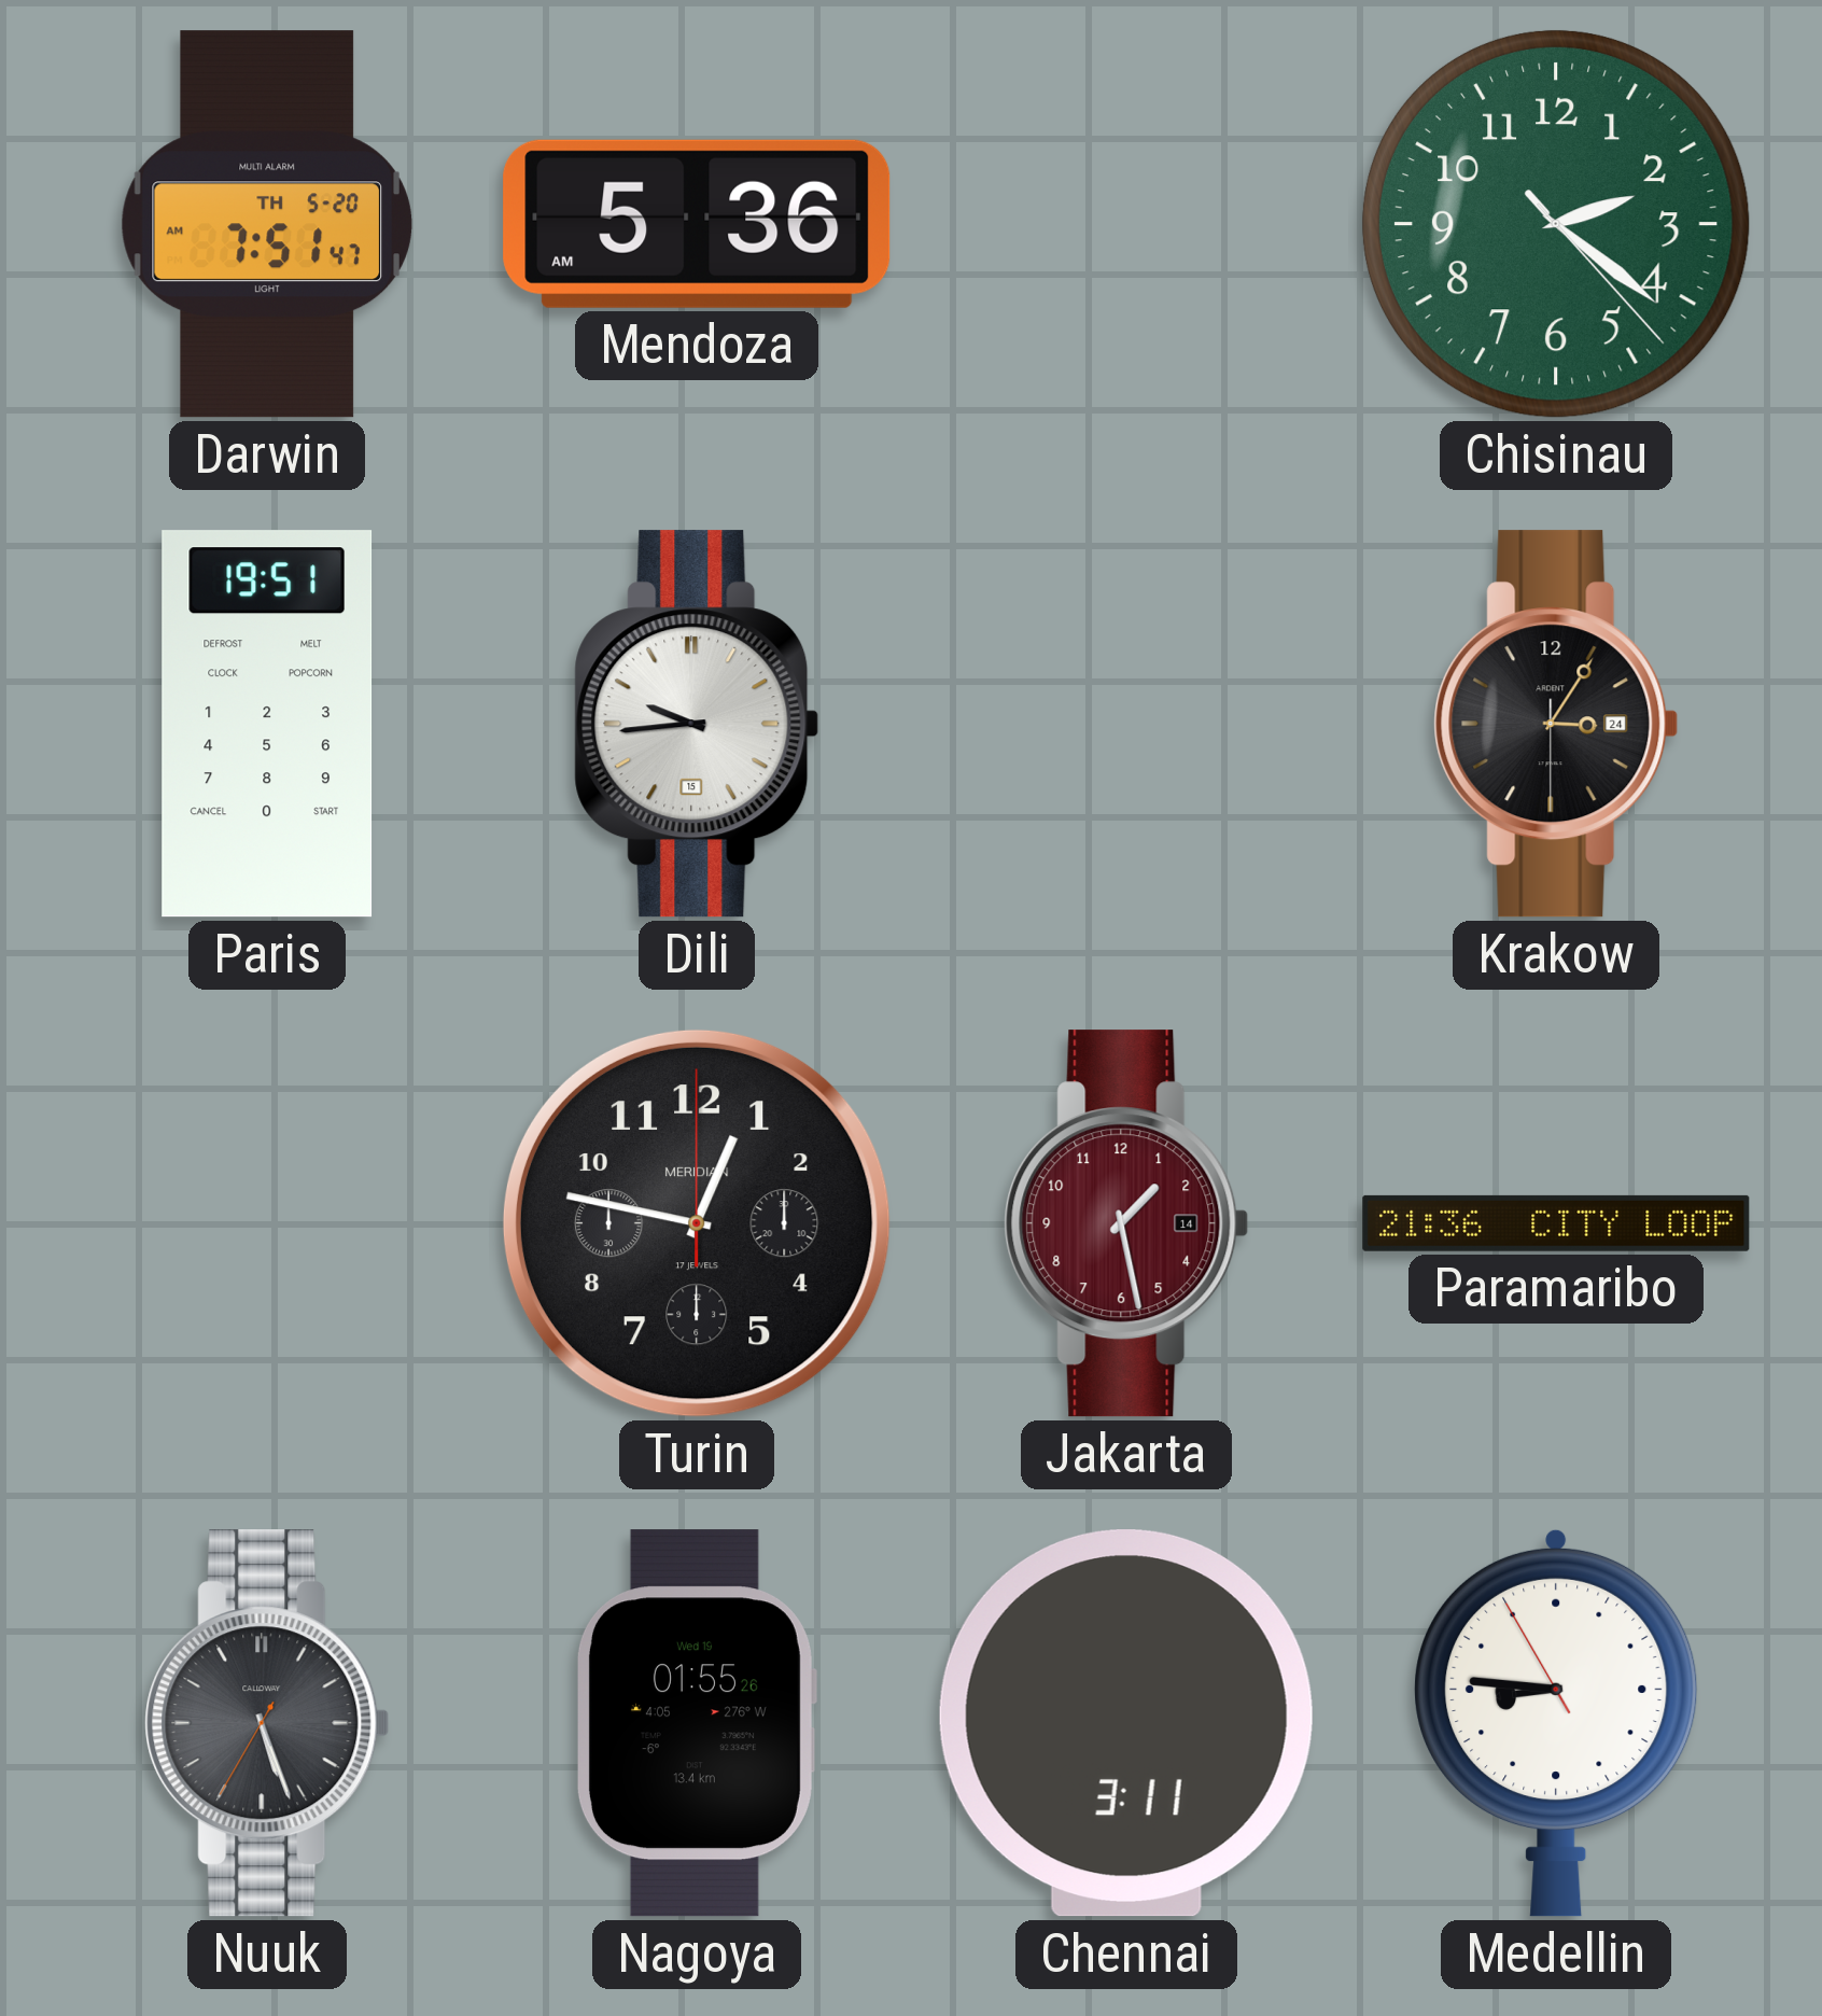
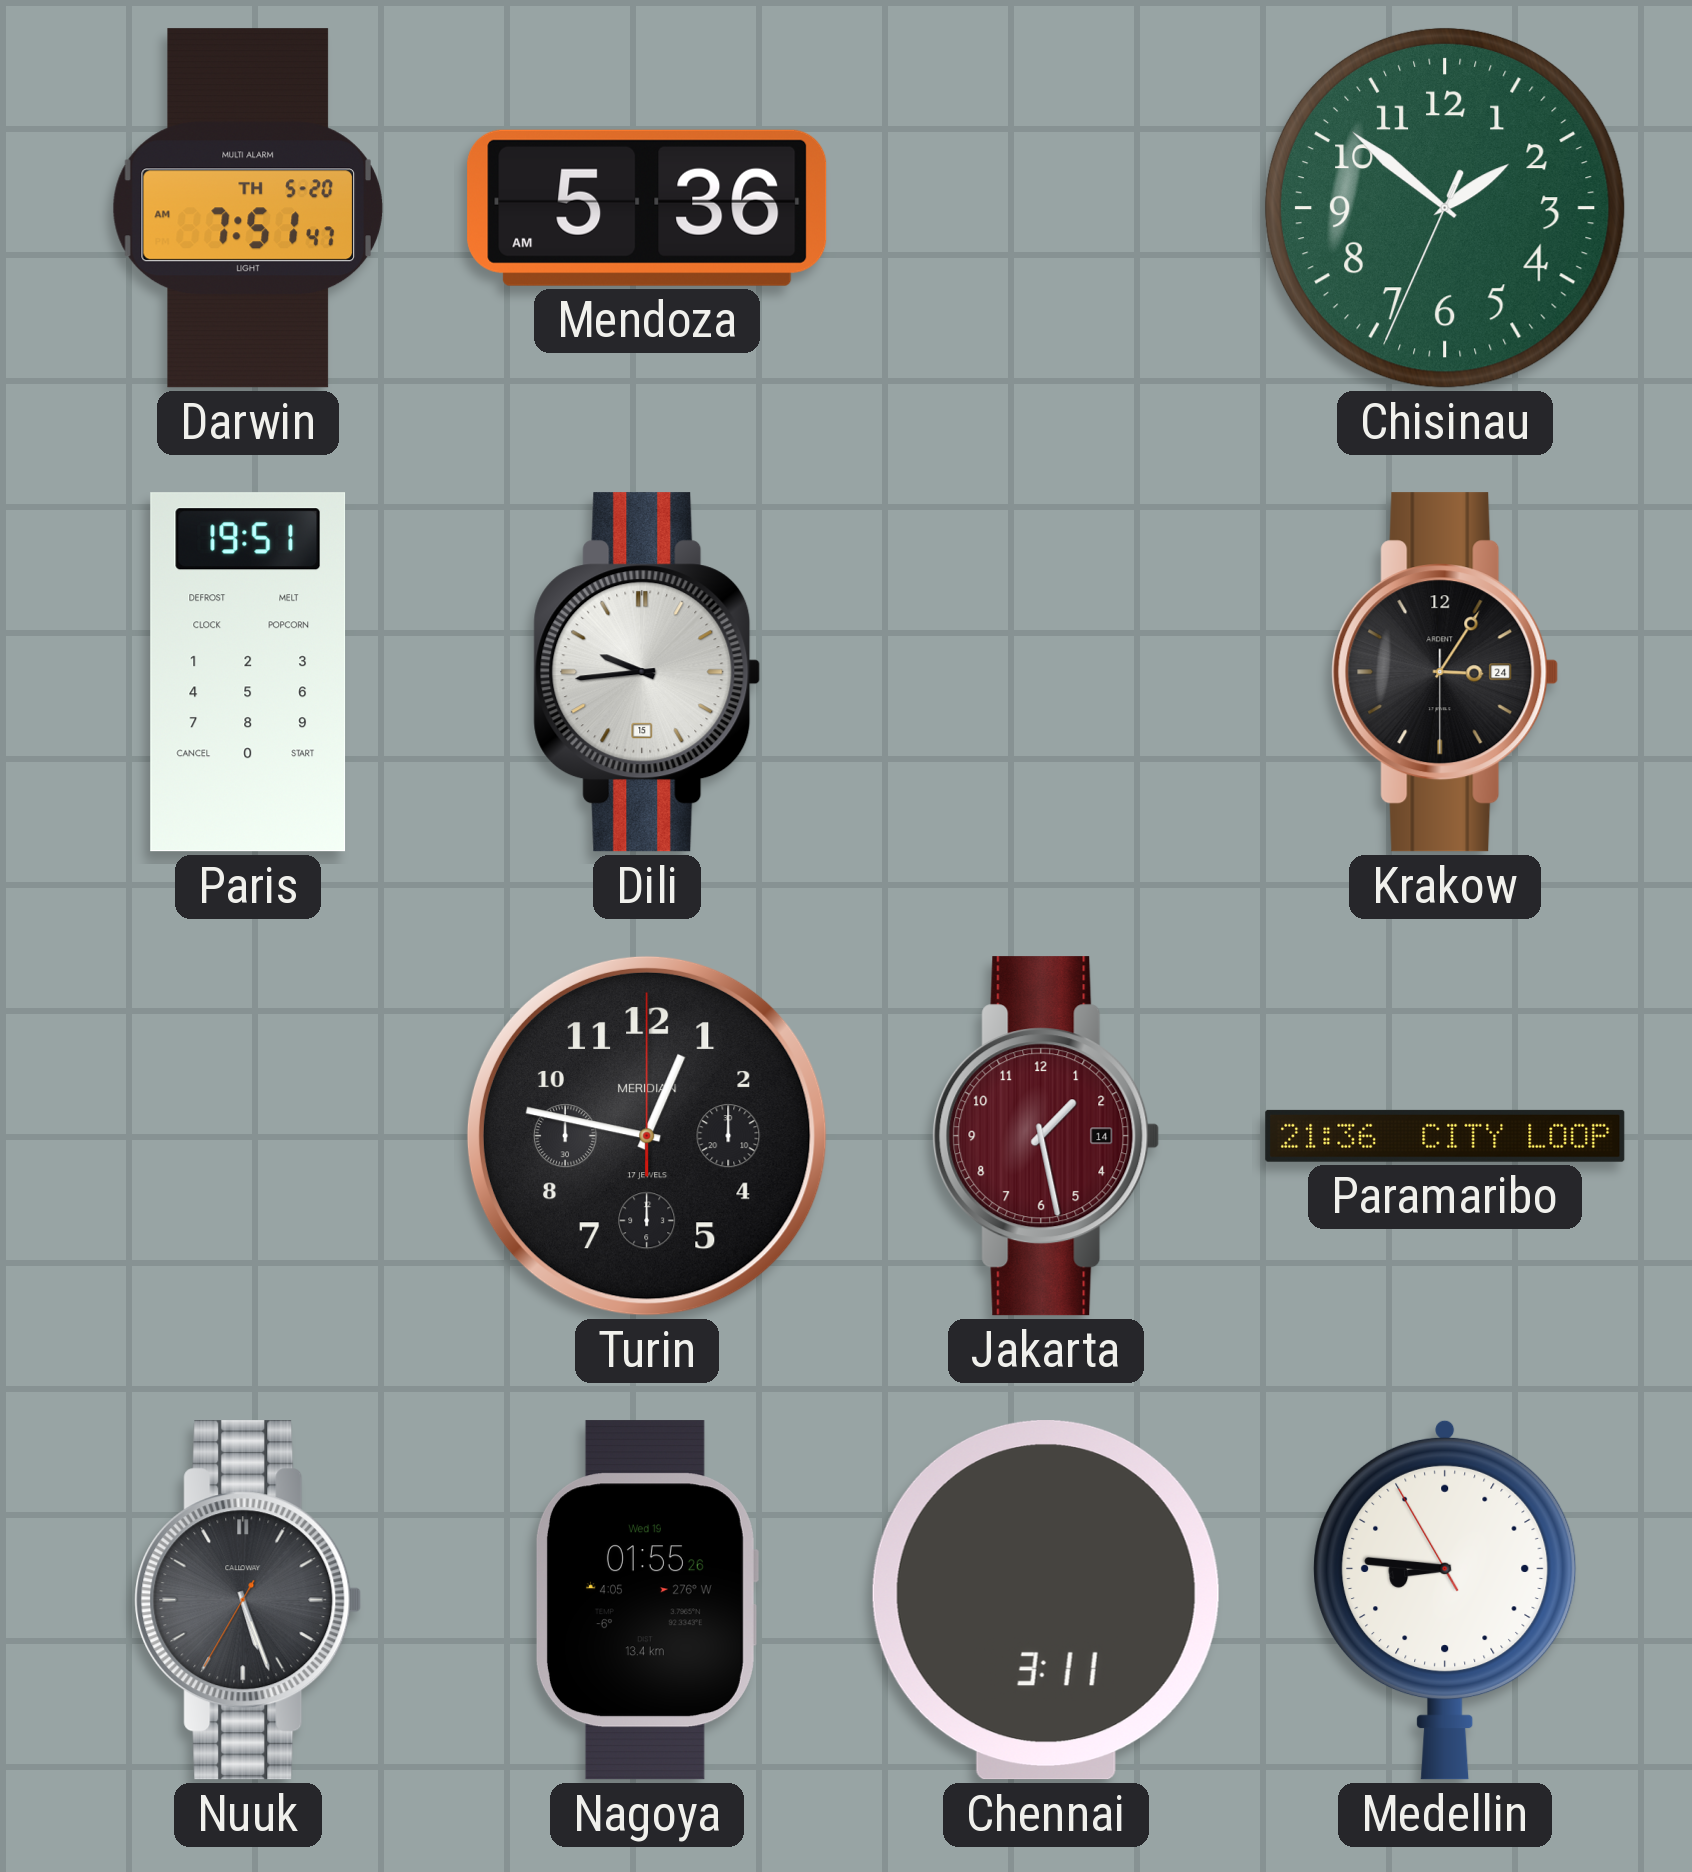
Chisinau: 2:21 -> 1:51 (1445, 208)
